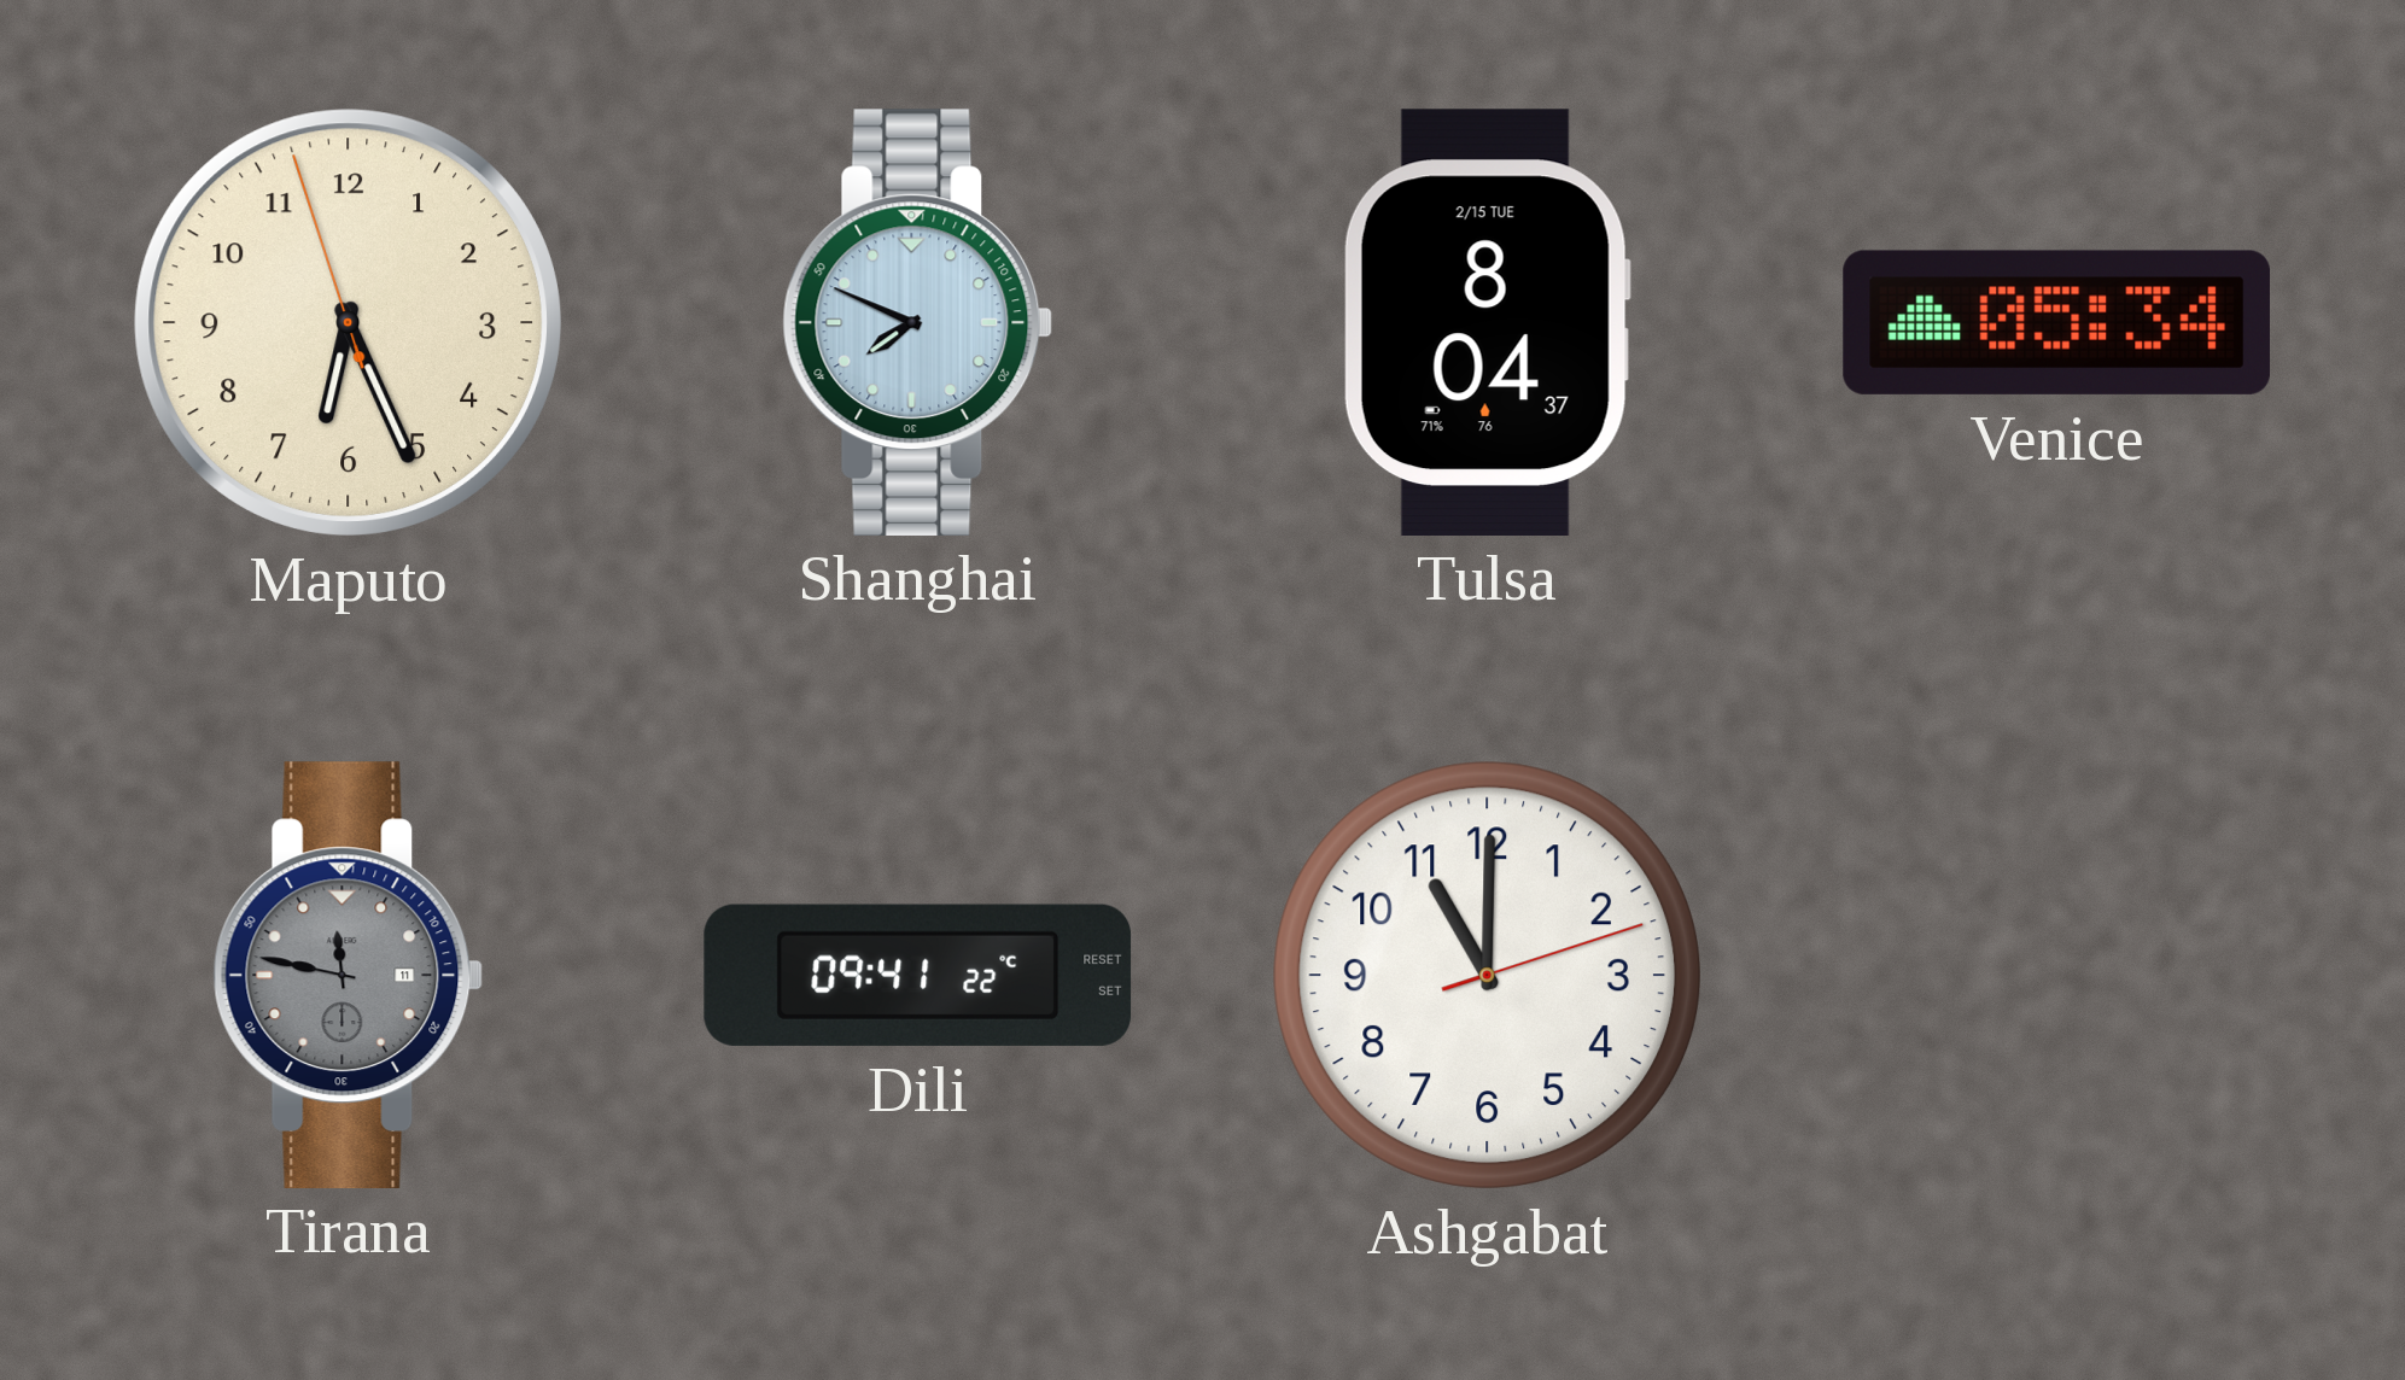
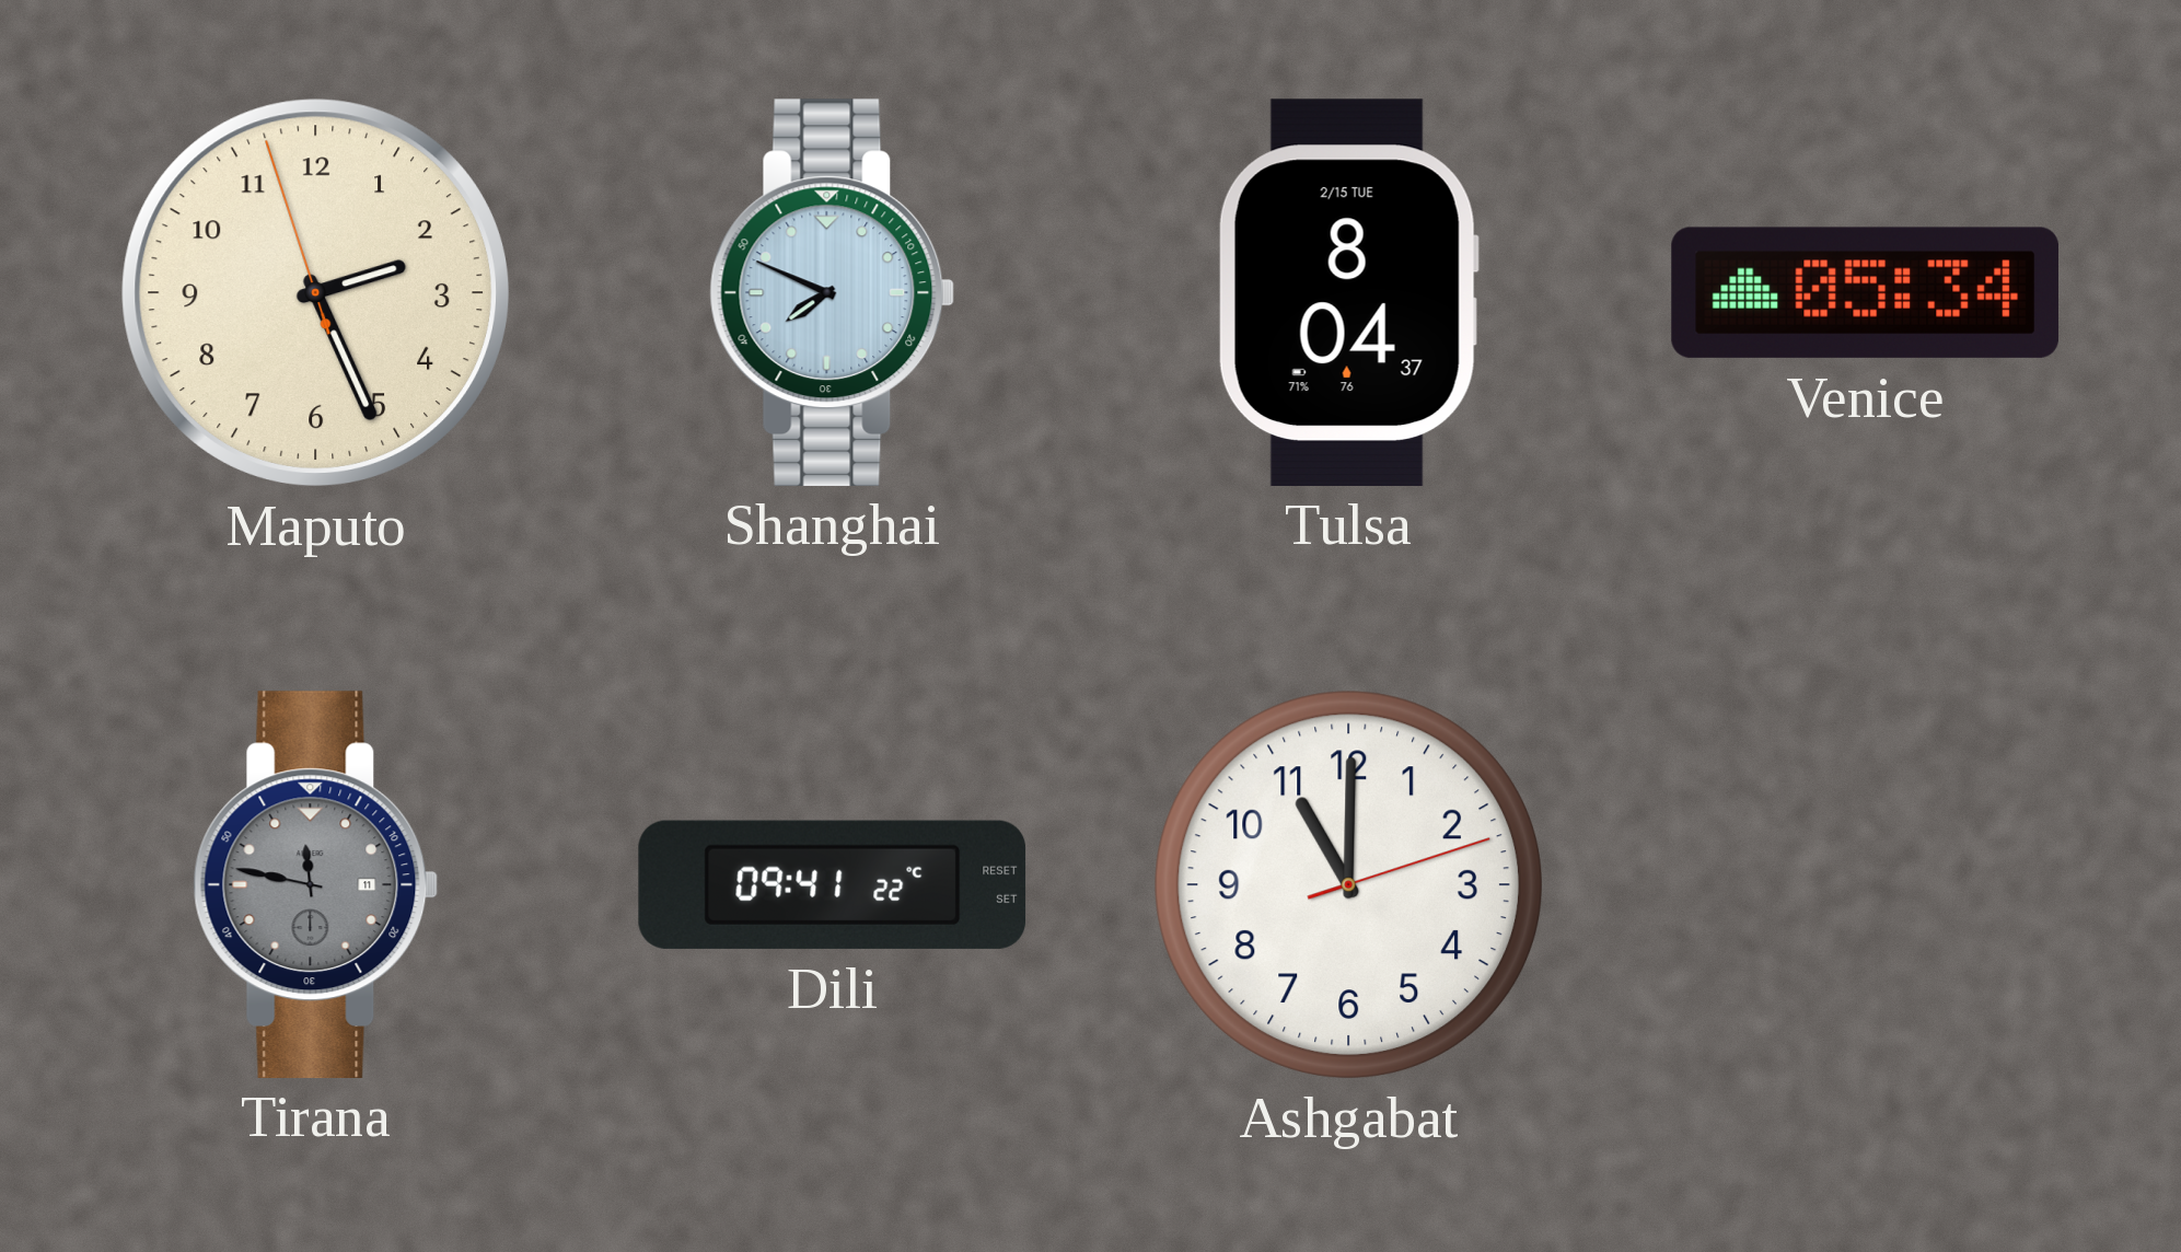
Maputo: 6:25 -> 2:25 (315, 292)
